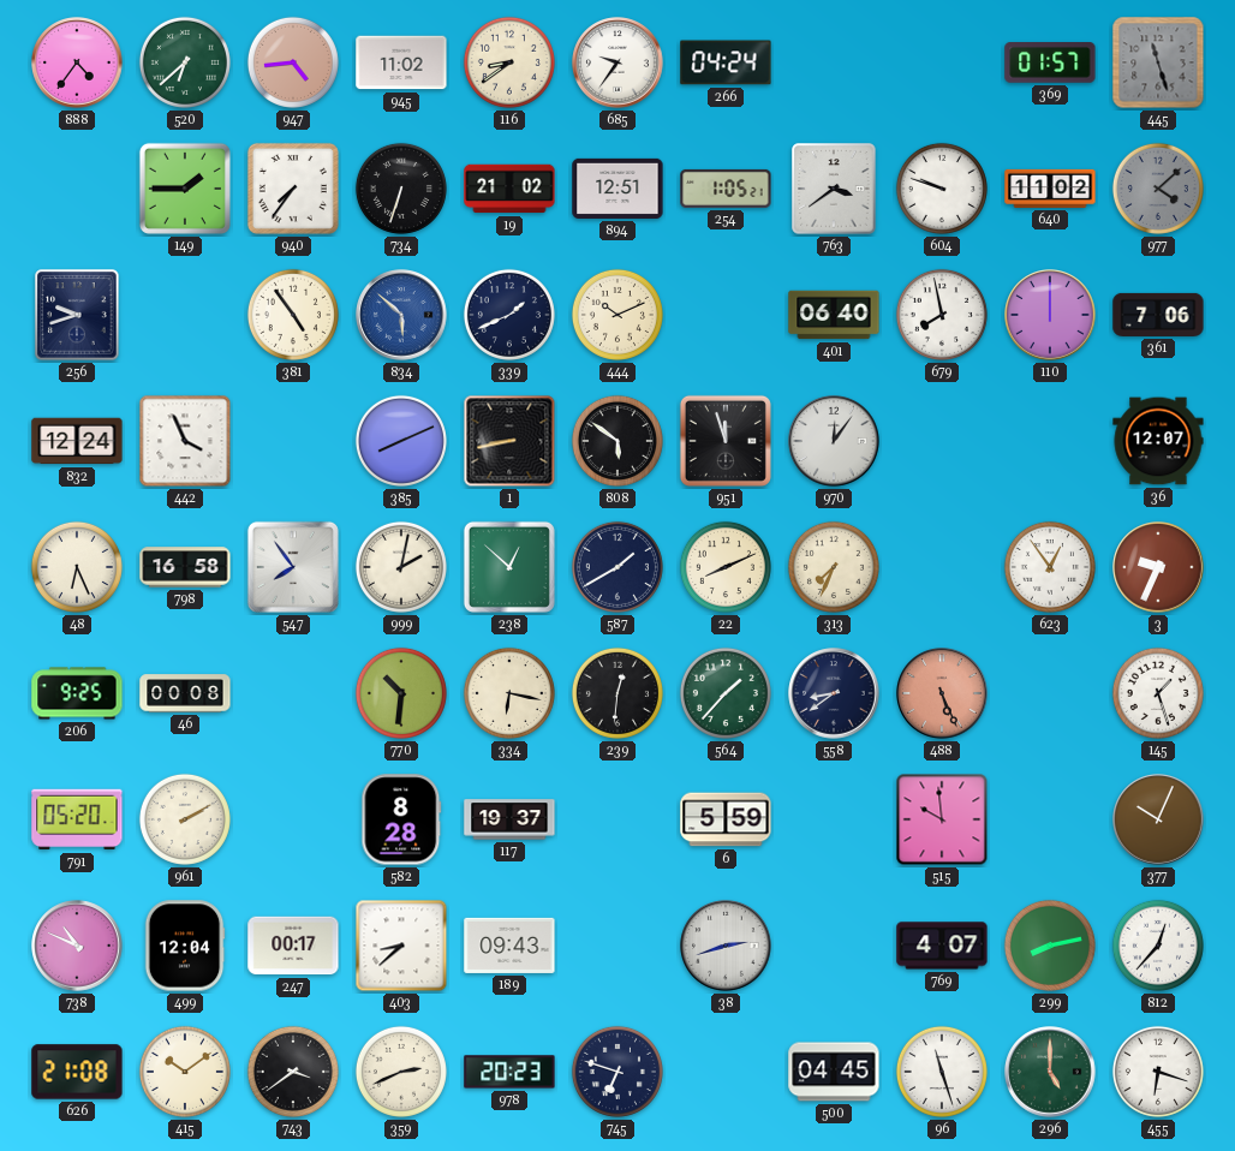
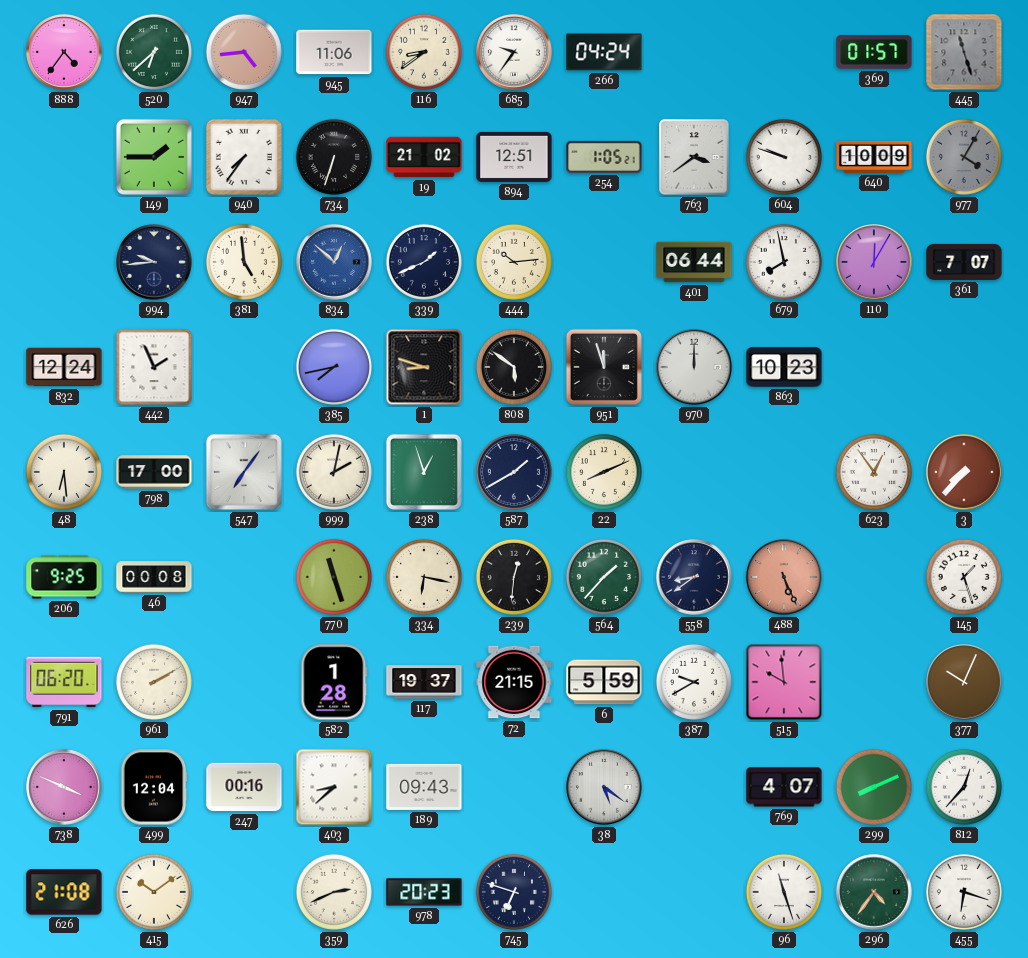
945: 11:02 -> 11:06 (334, 52)
640: 11:02 -> 10:09 (874, 157)
977: 4:08 -> 4:05 (964, 157)
256: 9:42 -> none (77, 315)
994: none -> 9:44 (154, 262)
381: 4:54 -> 4:59 (244, 262)
834: 5:52 -> 12:52 (334, 262)
444: 10:11 -> 10:14 (514, 262)
401: 06:40 -> 06:44 (694, 262)
110: 12:00 -> 12:05 (874, 262)
361: 7:06 -> 7:07 (964, 262)
442: 3:56 -> 1:56 (154, 367)
385: 8:11 -> 7:43 (334, 367)
1: 8:43 -> 8:48 (424, 367)
970: 12:06 -> 12:00 (694, 367)
863: none -> 10:23 (784, 367)
36: 12:07 -> none (1158, 441)
48: 6:26 -> 6:29 (64, 472)
798: 16:58 -> 17:00 (154, 472)
547: 7:54 -> 7:06 (244, 472)
238: 12:52 -> 12:57 (424, 472)
313: 7:34 -> none (834, 567)
3: 9:34 -> 7:37 (964, 472)
770: 10:31 -> 11:27 (334, 577)
791: 05:20 -> 06:20 (64, 682)
582: 8:28 -> 1:28 (334, 682)
72: none -> 21:15 (514, 682)
387: none -> 9:40 (694, 682)
738: 10:49 -> 3:49 (64, 787)
247: 00:17 -> 00:16 (244, 787)
38: 2:42 -> 5:21 (604, 787)
299: 8:13 -> 8:11 (874, 787)
743: 3:39 -> none (293, 1072)
500: 04:45 -> none (834, 1072)
296: 5:00 -> 4:36 (874, 892)
